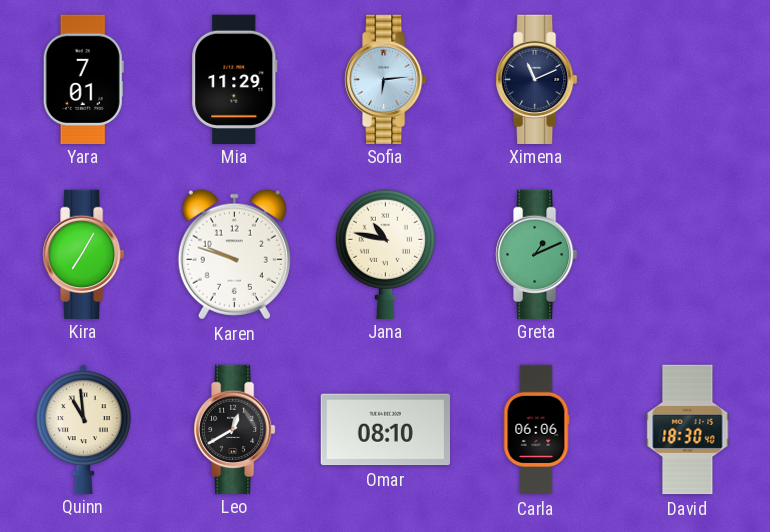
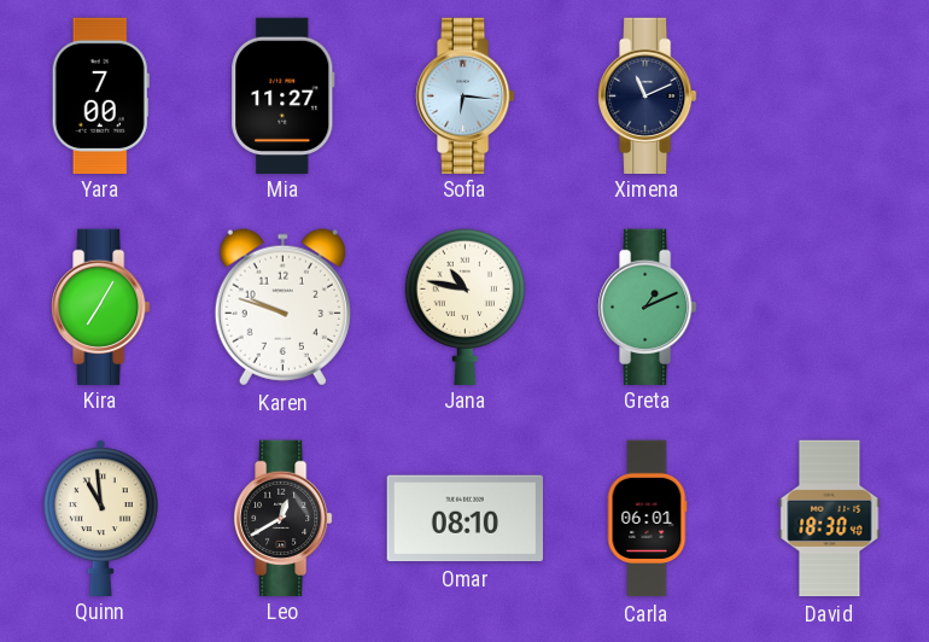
Yara: 7:01 -> 7:00 (100, 95)
Mia: 11:29 -> 11:27 (284, 95)
Sofia: 6:14 -> 6:16 (466, 95)
Carla: 06:06 -> 06:01 (647, 519)
